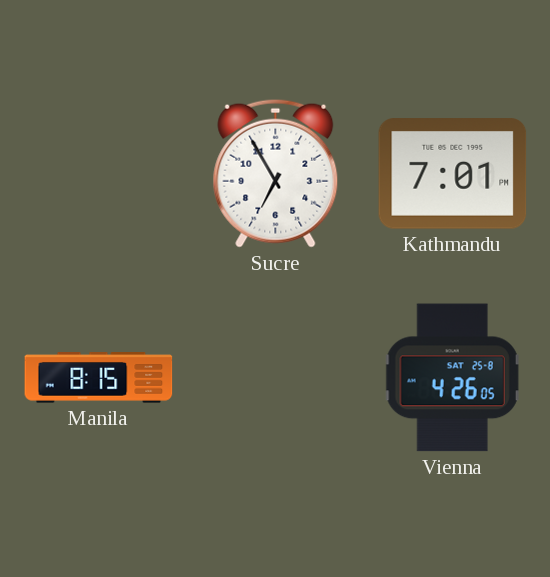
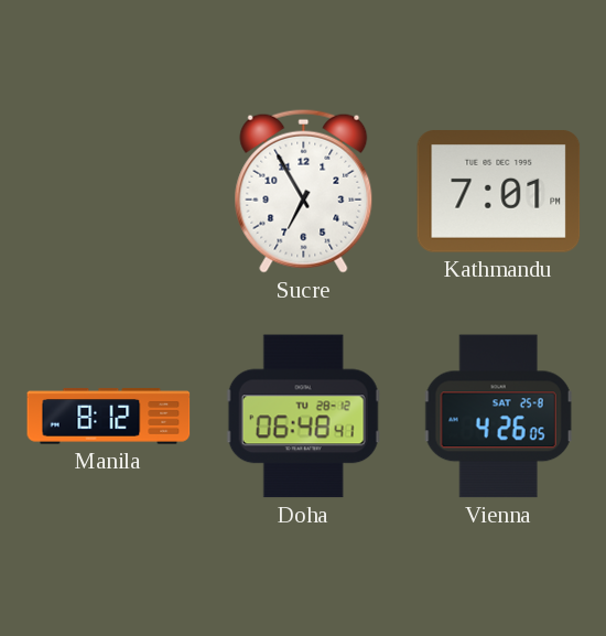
Manila: 8:15 -> 8:12 (109, 417)
Doha: none -> 06:48 (303, 417)
